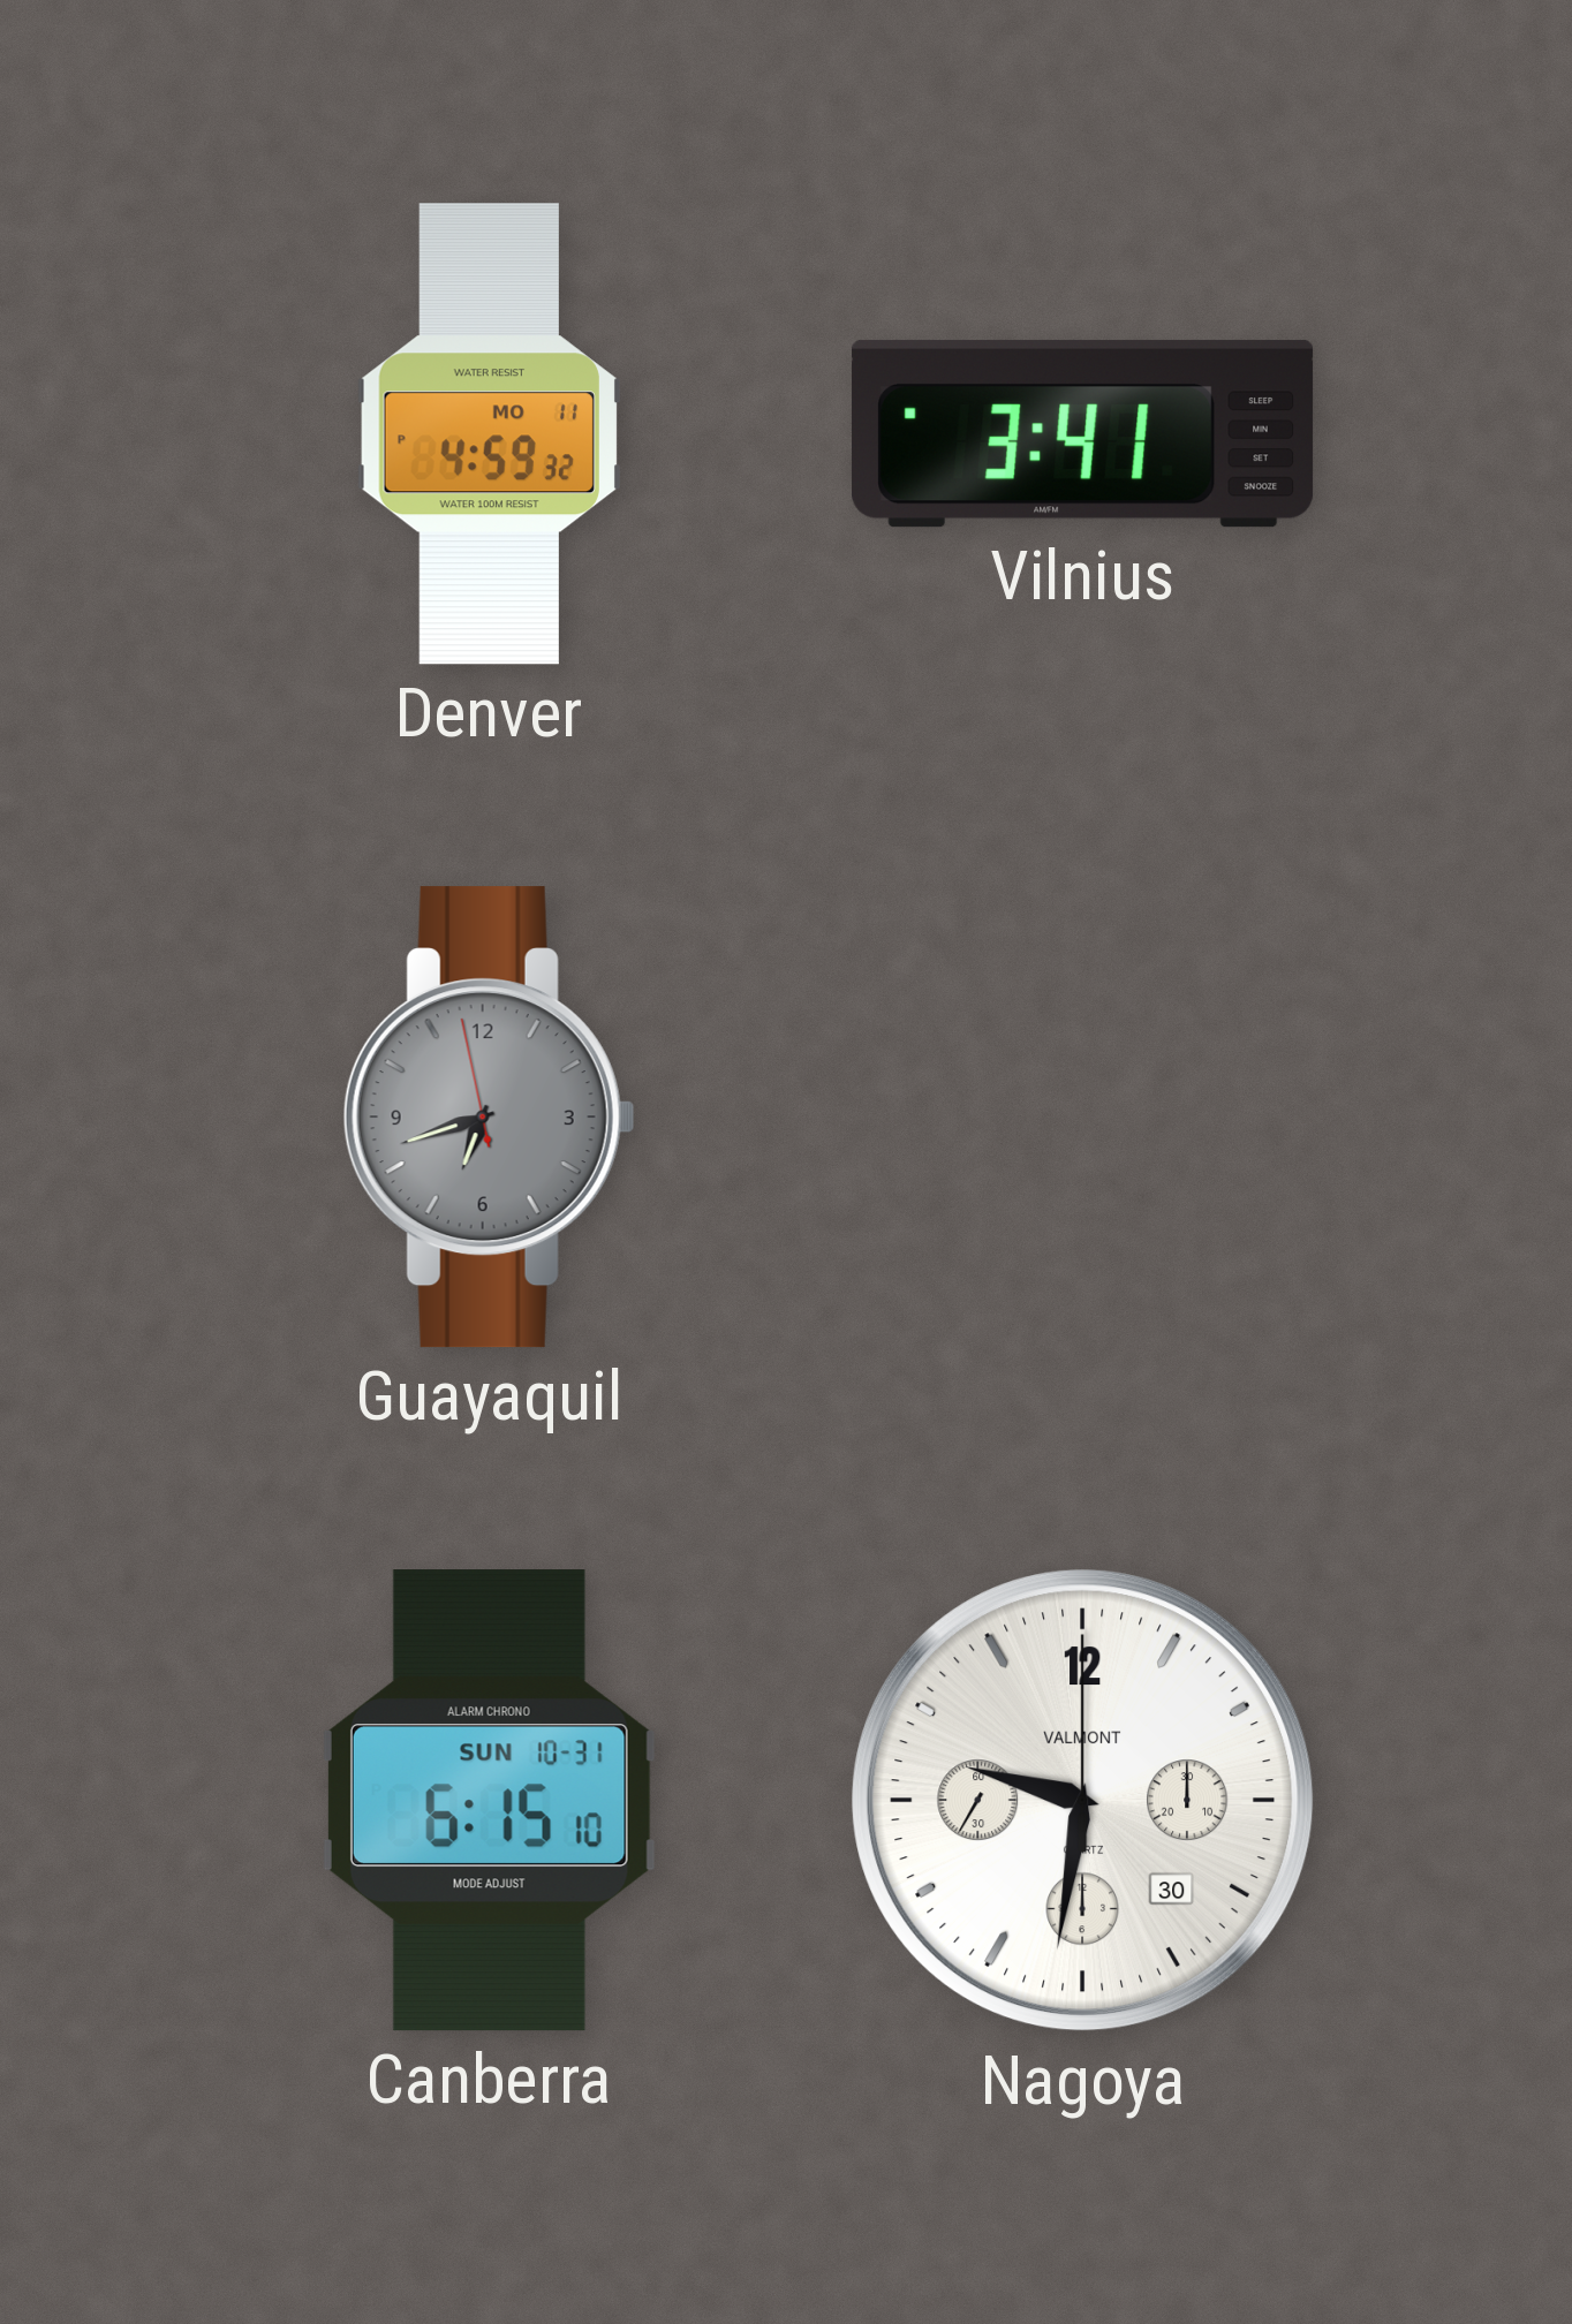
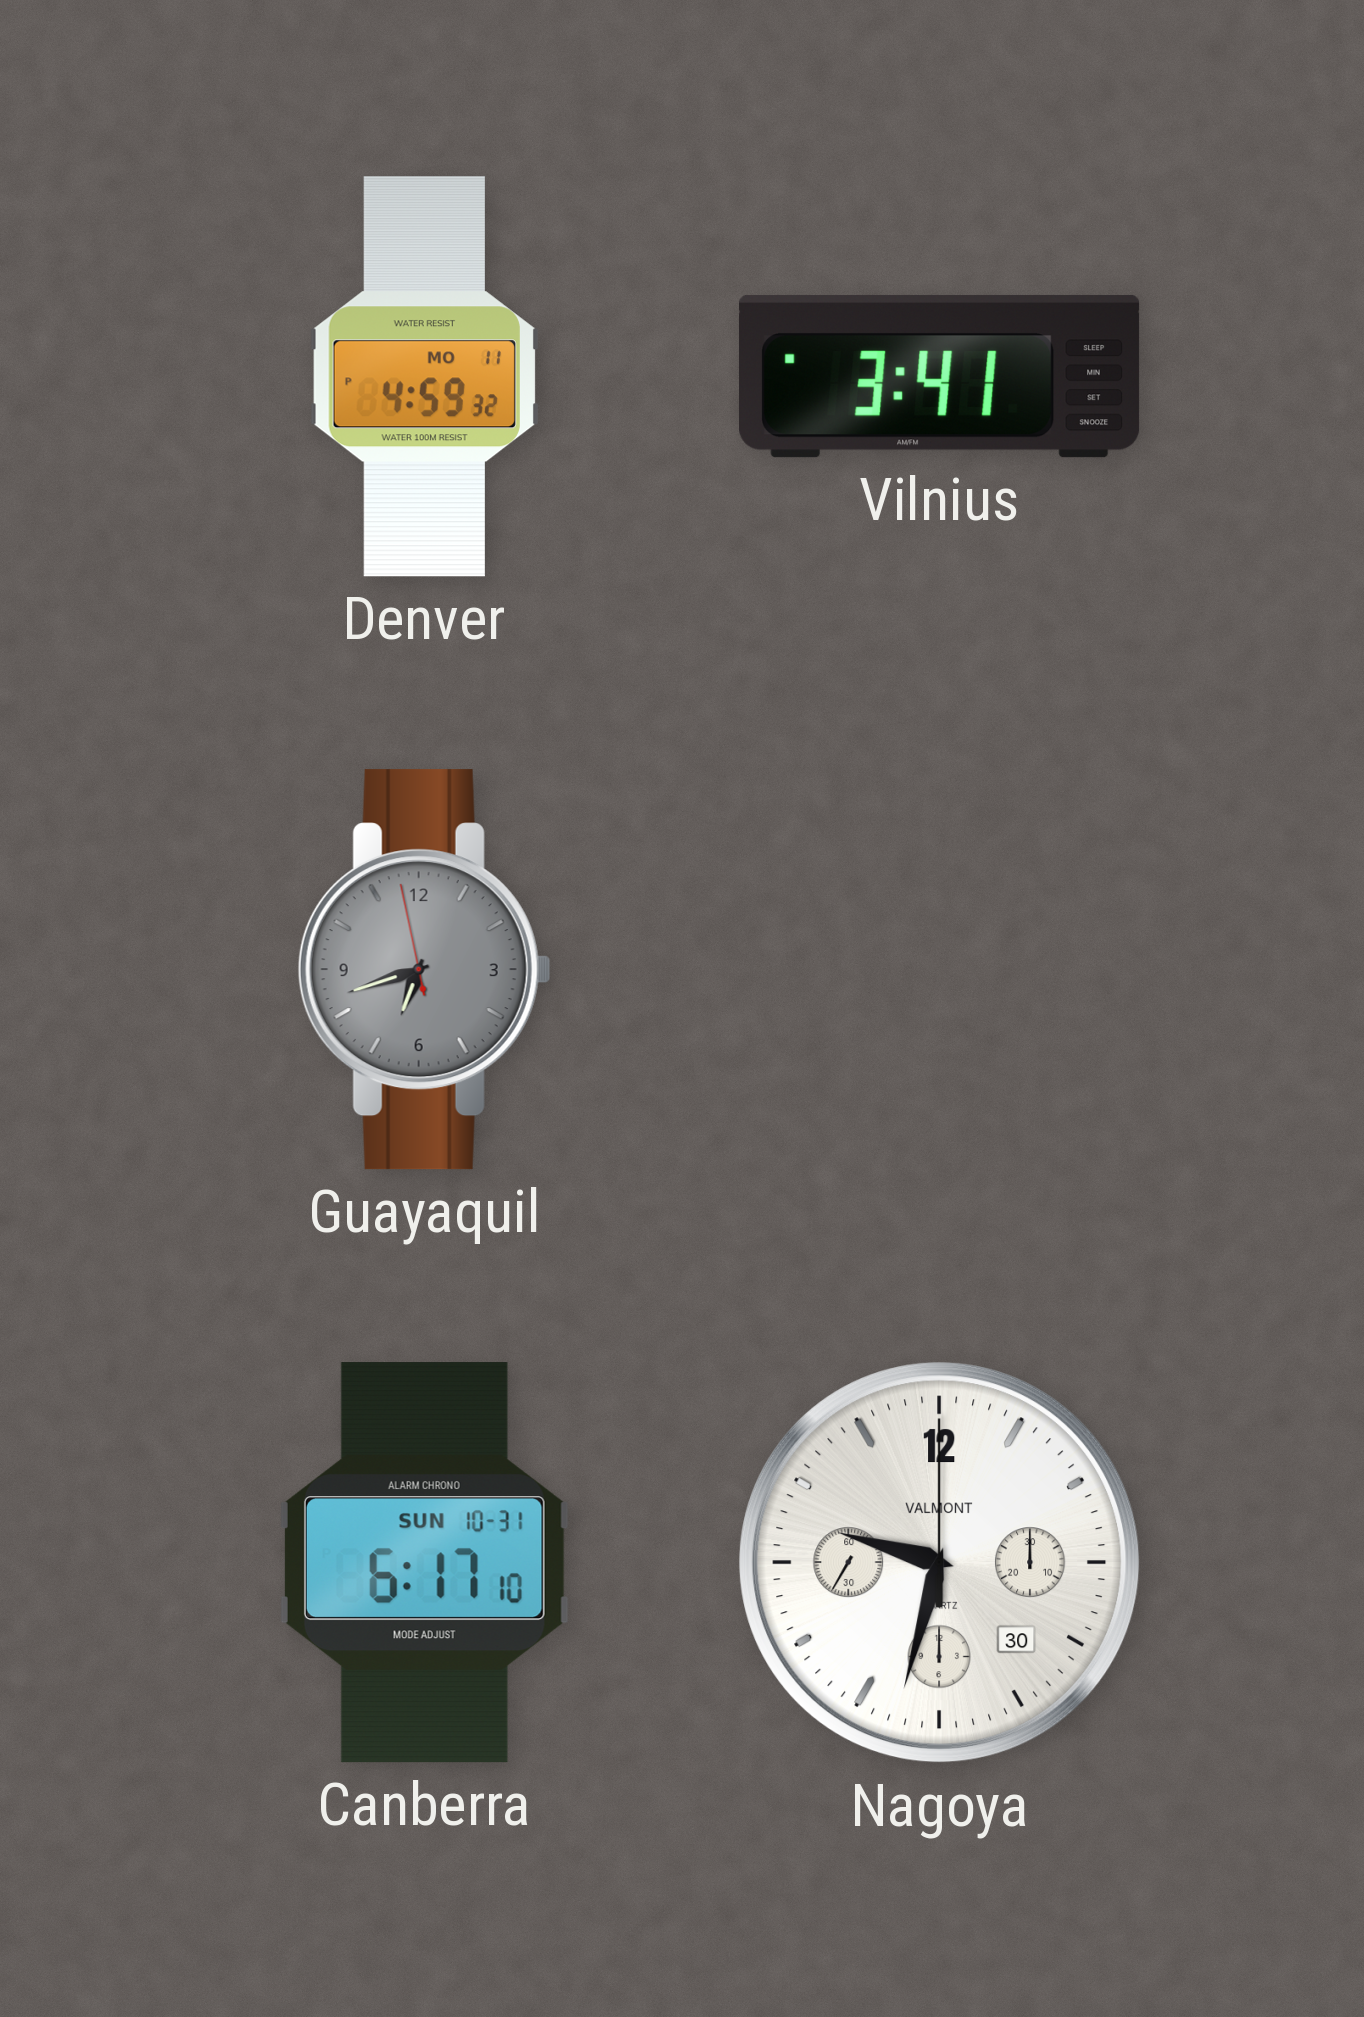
Canberra: 6:15 -> 6:17 (424, 1563)
Nagoya: 9:31 -> 9:32 (940, 1563)
